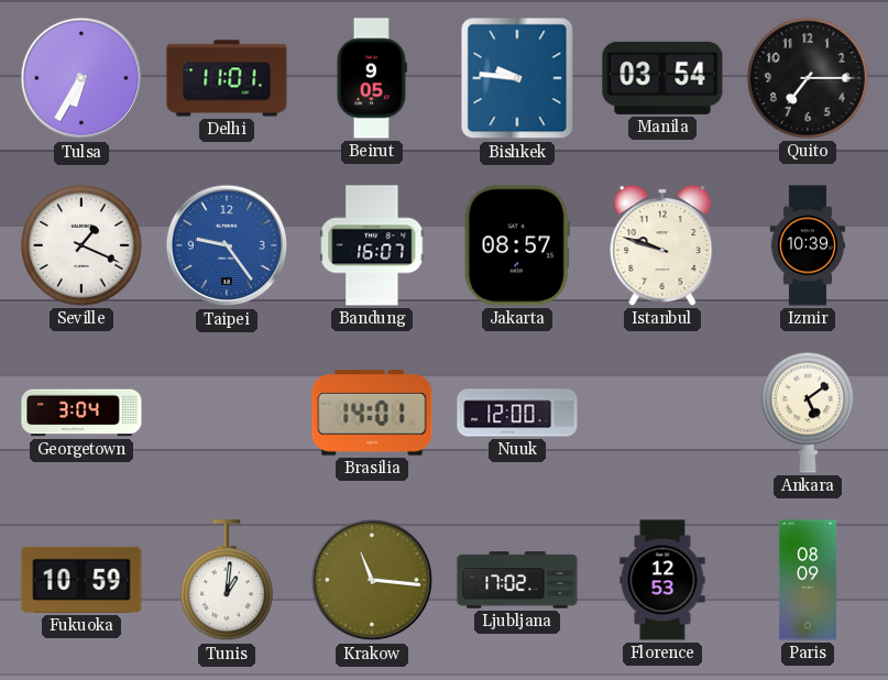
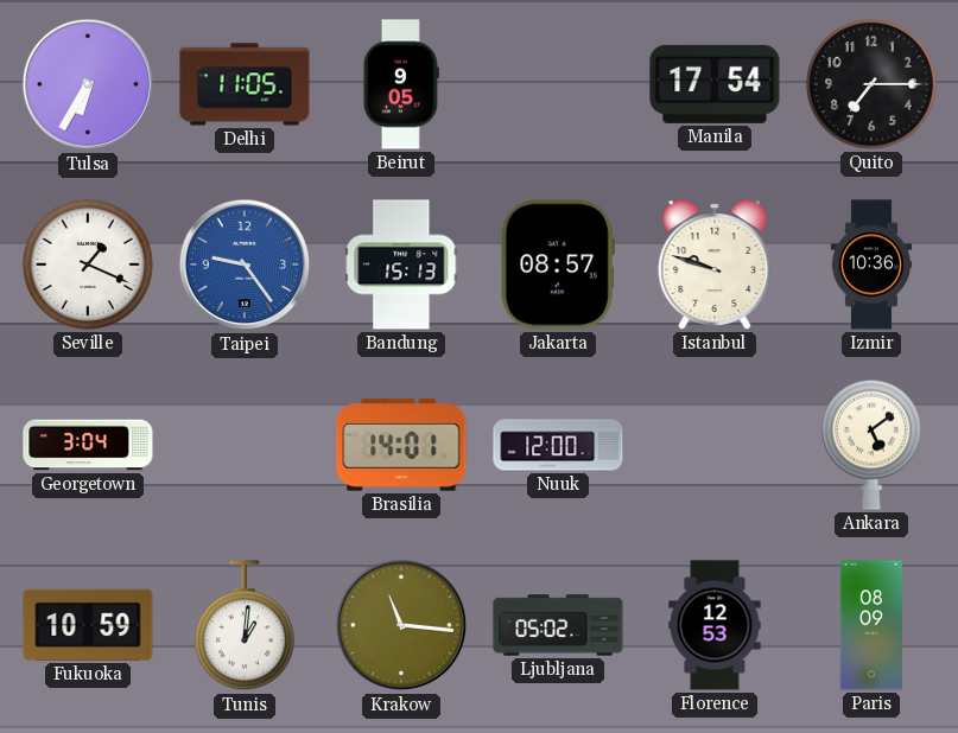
Delhi: 11:01 -> 11:05 (245, 84)
Bishkek: 9:46 -> none (517, 78)
Manila: 03:54 -> 17:54 (715, 84)
Bandung: 16:07 -> 15:13 (401, 264)
Izmir: 10:39 -> 10:36 (870, 264)
Ljubljana: 17:02 -> 05:02 (558, 625)
